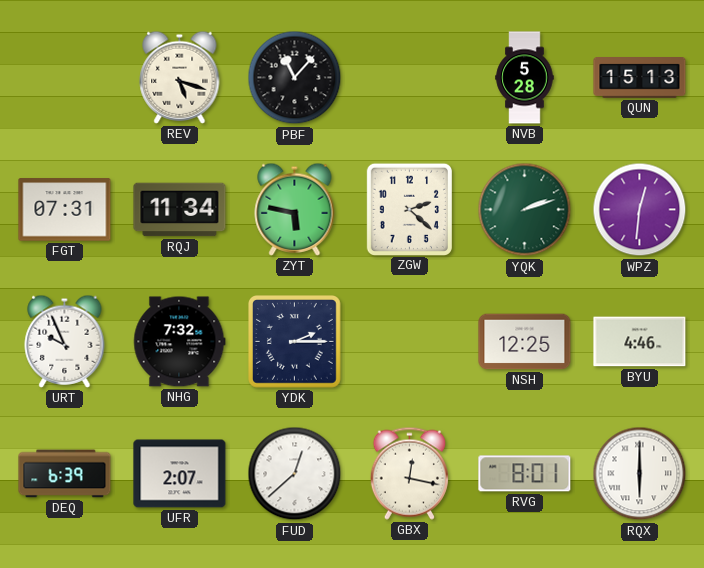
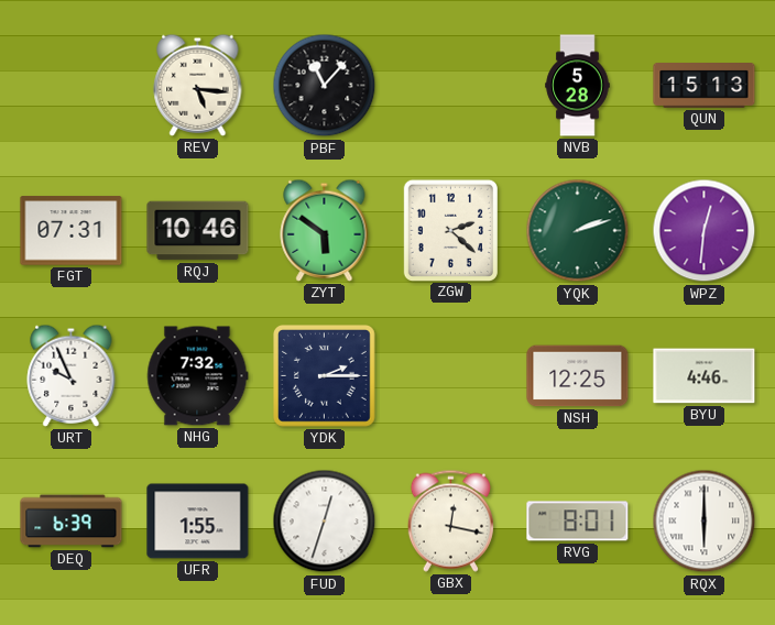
REV: 5:18 -> 5:16 (198, 85)
RQJ: 11:34 -> 10:46 (198, 231)
ZYT: 5:47 -> 5:51 (325, 230)
UFR: 2:07 -> 1:55 (198, 522)
FUD: 12:38 -> 12:33 (325, 522)
